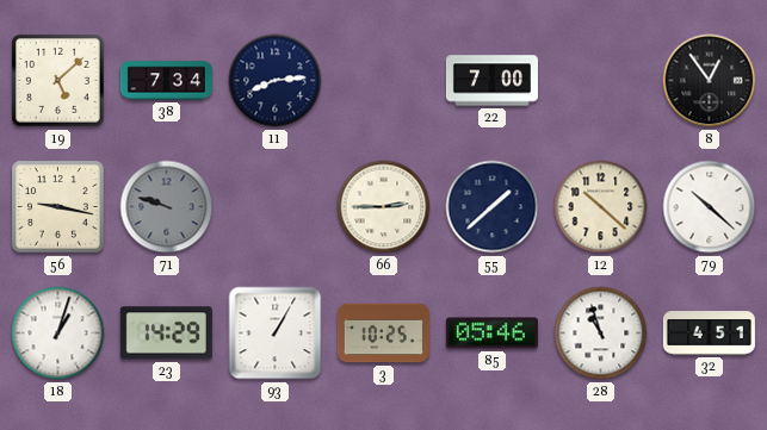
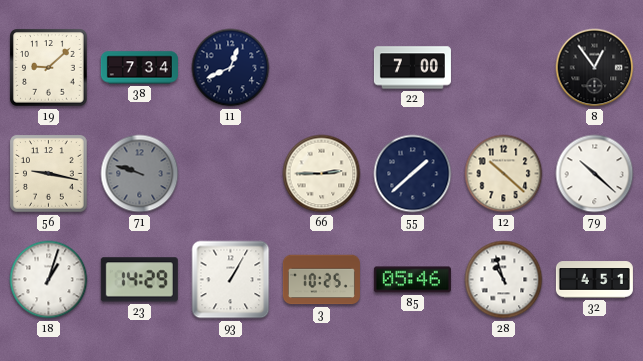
19: 5:08 -> 9:08 (49, 68)
11: 8:14 -> 12:41 (231, 68)
